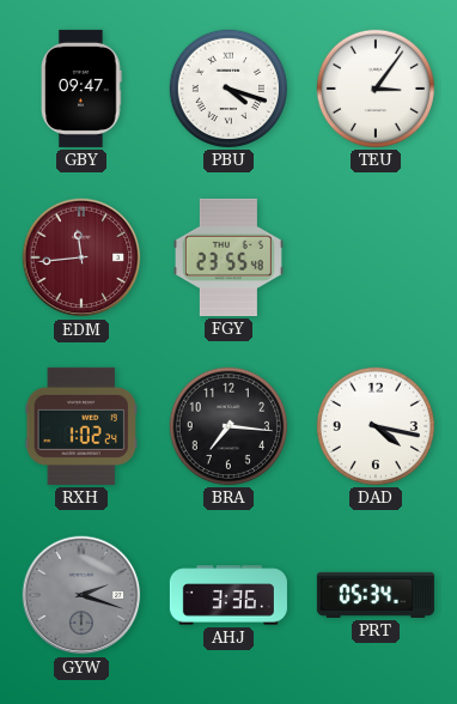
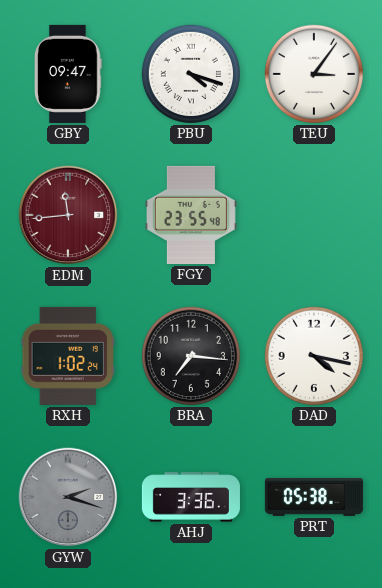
PRT: 05:34 -> 05:38 (314, 497)
